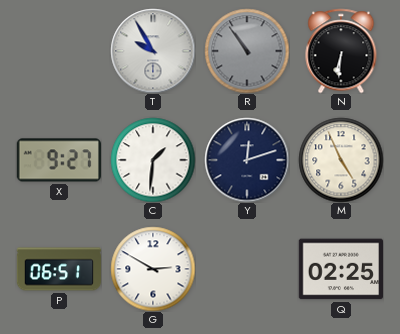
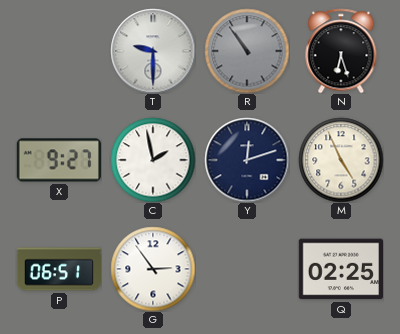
T: 9:55 -> 9:30 (153, 51)
N: 6:31 -> 6:27 (341, 51)
C: 1:31 -> 1:58 (153, 160)
G: 2:50 -> 2:54 (153, 269)
